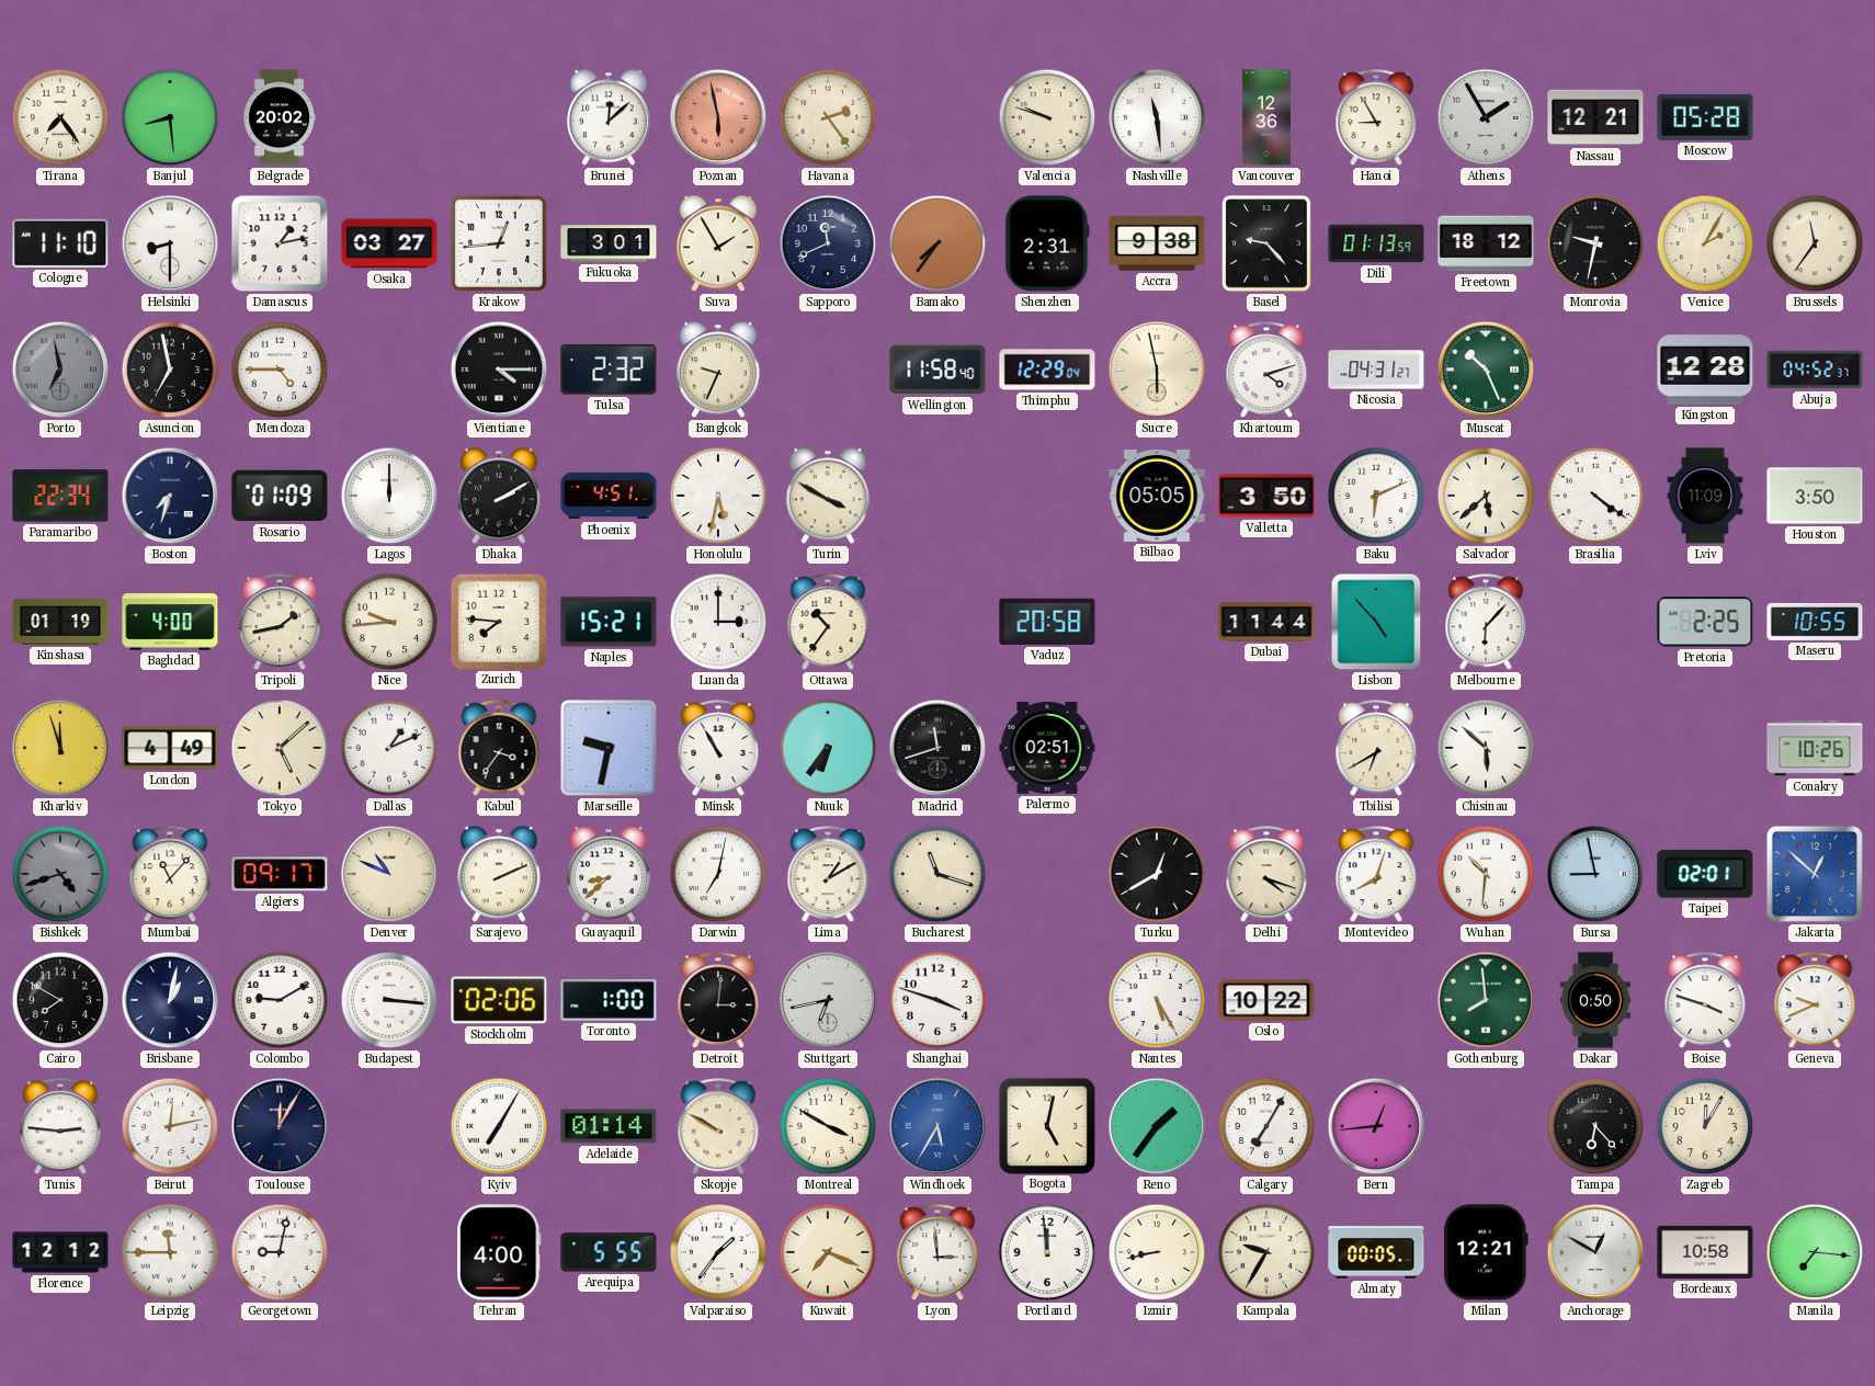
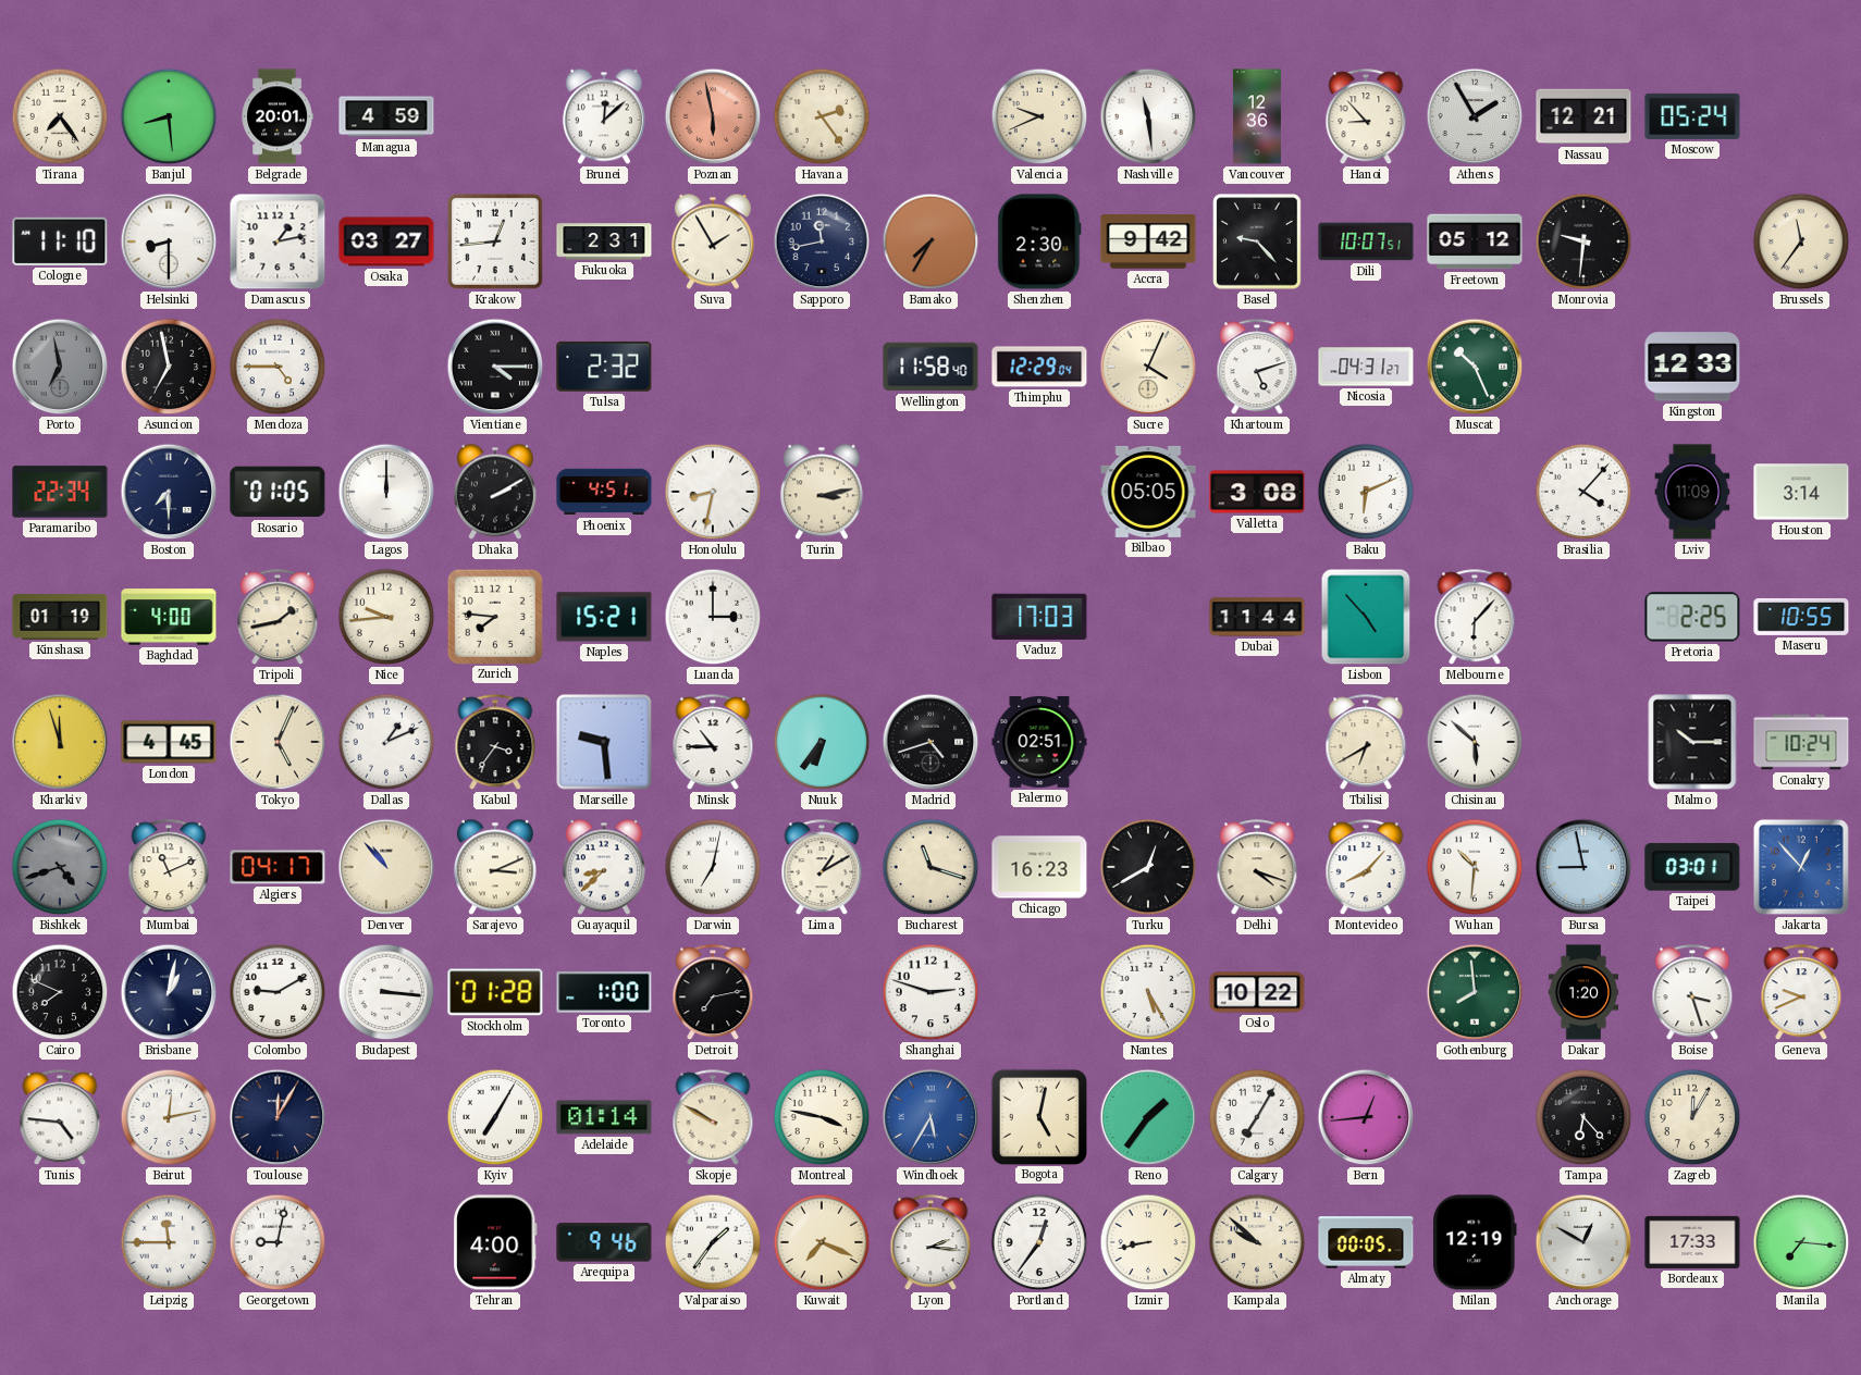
Belgrade: 20:02 -> 20:01 (278, 116)
Managua: none -> 4:59 (386, 116)
Valencia: 9:48 -> 9:41 (1039, 116)
Hanoi: 8:55 -> 8:53 (1366, 117)
Moscow: 05:28 -> 05:24 (1692, 116)
Fukuoka: 3:01 -> 2:31 (604, 241)
Sapporo: 11:41 -> 11:43 (822, 241)
Bamako: 7:36 -> 7:35 (930, 241)
Shenzhen: 2:31 -> 2:30 (1039, 241)
Accra: 9:38 -> 9:42 (1148, 241)
Dili: 01:13 -> 10:07 (1366, 241)
Freetown: 18:12 -> 05:12 (1475, 241)
Monrovia: 9:32 -> 9:31 (1583, 241)
Venice: 2:05 -> none (1705, 243)
Bangkok: 9:34 -> none (718, 370)
Sucre: 5:58 -> 4:04 (1148, 367)
Khartoum: 4:12 -> 5:12 (1257, 368)
Kingston: 12:28 -> 12:33 (1692, 367)
Abuja: 04:52 -> none (1815, 370)
Boston: 7:33 -> 7:30 (169, 492)
Rosario: 01:09 -> 01:05 (278, 492)
Honolulu: 5:32 -> 8:32 (713, 492)
Turin: 3:50 -> 3:13 (822, 492)
Valletta: 3:50 -> 3:08 (1257, 492)
Salvador: 5:38 -> none (1486, 496)
Brasilia: 4:21 -> 4:07 (1583, 492)
Houston: 3:50 -> 3:14 (1801, 492)
Ottawa: 10:36 -> none (828, 623)
Vaduz: 20:58 -> 17:03 (1039, 617)
London: 4:49 -> 4:45 (169, 742)
Tokyo: 5:08 -> 5:04 (278, 742)
Marseille: 9:32 -> 9:29 (604, 742)
Minsk: 10:55 -> 10:45 (713, 743)
Madrid: 11:42 -> 4:42 (930, 742)
Malmo: none -> 10:15 (1692, 742)
Conakry: 10:26 -> 10:24 (1801, 742)
Mumbai: 11:07 -> 11:11 (169, 868)
Algiers: 09:17 -> 04:17 (278, 867)
Denver: 10:49 -> 10:53 (386, 867)
Sarajevo: 2:11 -> 3:11 (495, 867)
Chicago: none -> 16:23 (1039, 867)
Montevideo: 8:03 -> 8:07 (1366, 868)
Taipei: 02:01 -> 03:01 (1692, 867)
Jakarta: 12:52 -> 12:53 (1801, 867)
Cairo: 7:50 -> 7:49 (60, 992)
Stockholm: 02:06 -> 01:28 (495, 992)
Detroit: 3:01 -> 7:13 (713, 993)
Stuttgart: 6:43 -> none (828, 1000)
Shanghai: 3:48 -> 2:48 (930, 992)
Dakar: 0:50 -> 1:20 (1583, 992)
Boise: 3:48 -> 3:27 (1692, 993)
Tunis: 2:46 -> 4:46 (60, 1118)
Montreal: 3:50 -> 3:47 (822, 1117)
Florence: 12:12 -> none (60, 1252)
Arequipa: 5:55 -> 9:46 (604, 1242)
Lyon: 2:59 -> 2:16 (930, 1243)
Portland: 11:59 -> 12:36 (1039, 1242)
Kampala: 9:35 -> 9:52 (1257, 1242)
Milan: 12:21 -> 12:19 (1476, 1242)
Bordeaux: 10:58 -> 17:33 (1692, 1242)
